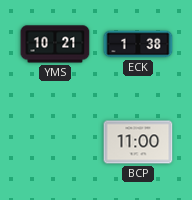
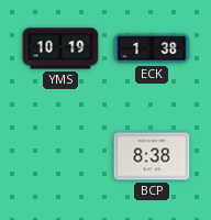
YMS: 10:21 -> 10:19 (60, 48)
BCP: 11:00 -> 8:38 (152, 156)
